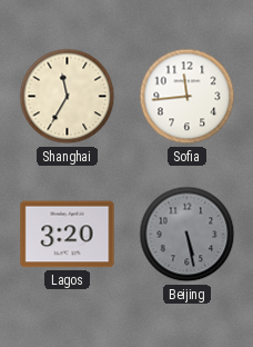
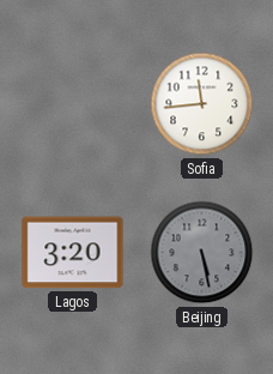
Shanghai: 11:35 -> none (68, 97)
